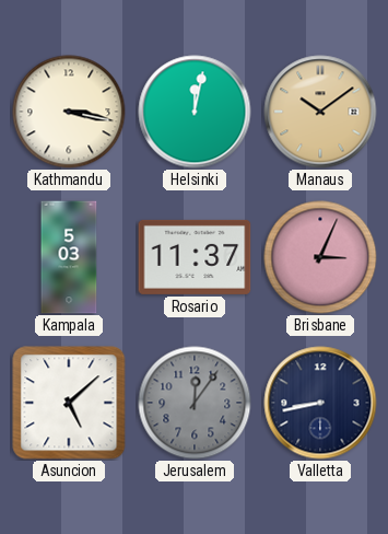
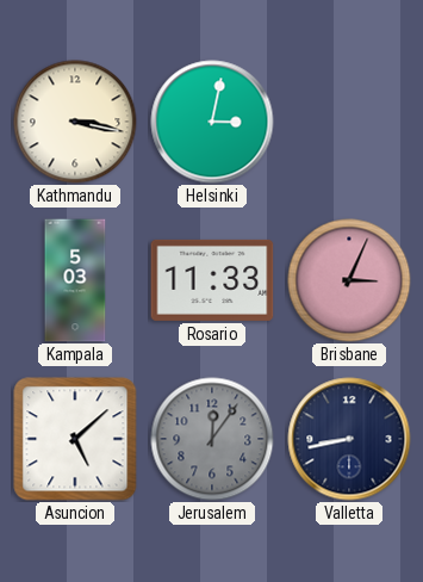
Helsinki: 12:02 -> 3:02 (212, 122)
Manaus: 10:09 -> none (320, 112)
Rosario: 11:37 -> 11:33 (212, 280)
